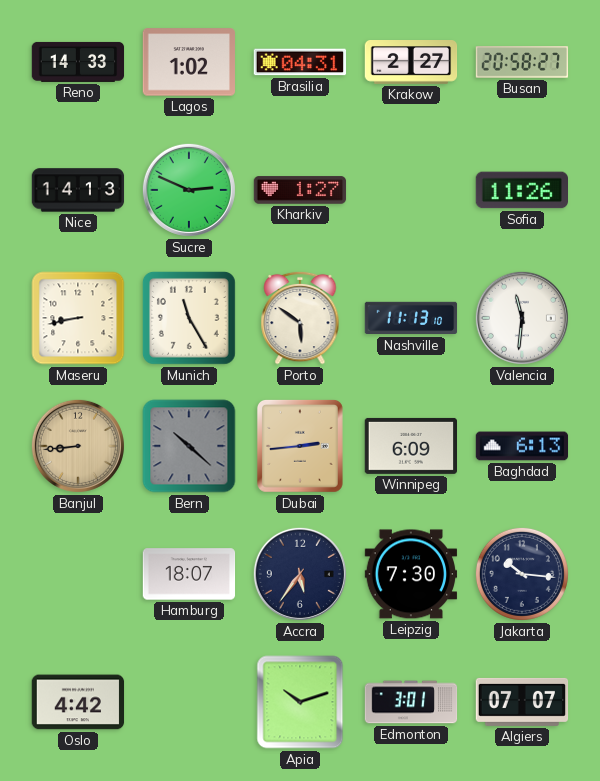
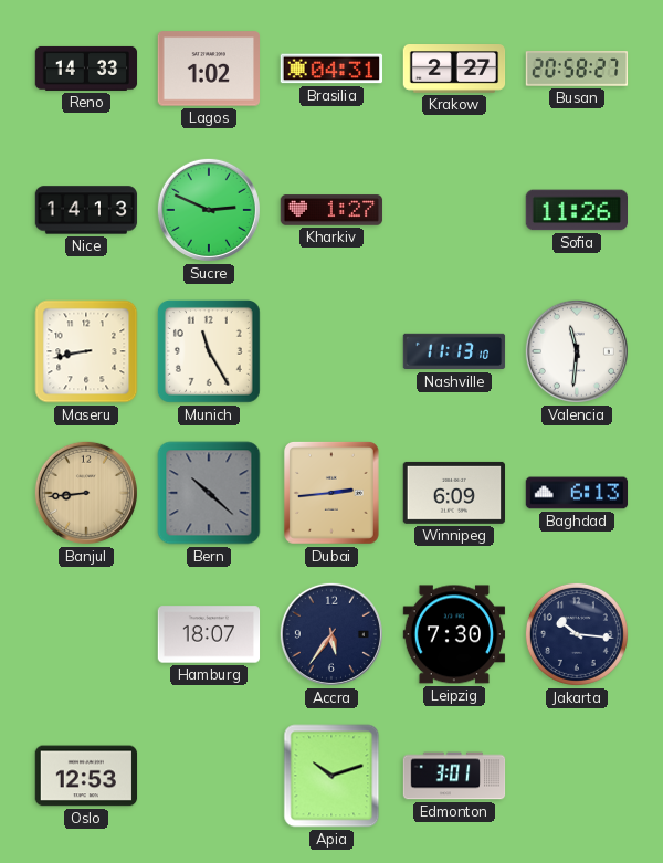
Porto: 5:51 -> none (300, 318)
Oslo: 4:42 -> 12:53 (86, 776)
Algiers: 07:07 -> none (522, 702)
